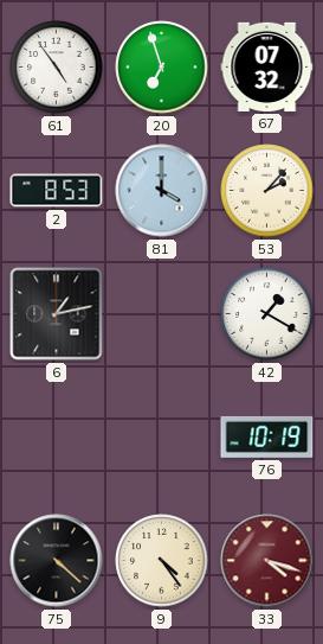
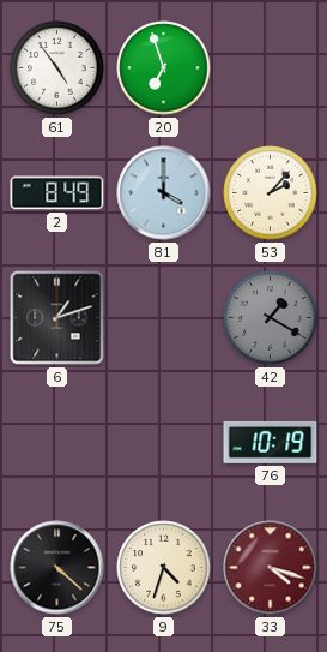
67: 07:32 -> none (267, 66)
2: 8:53 -> 8:49 (57, 193)
6: 1:13 -> 1:12 (57, 318)
42 dial: white -> grey (271, 318)
9: 4:24 -> 4:33 (164, 568)
